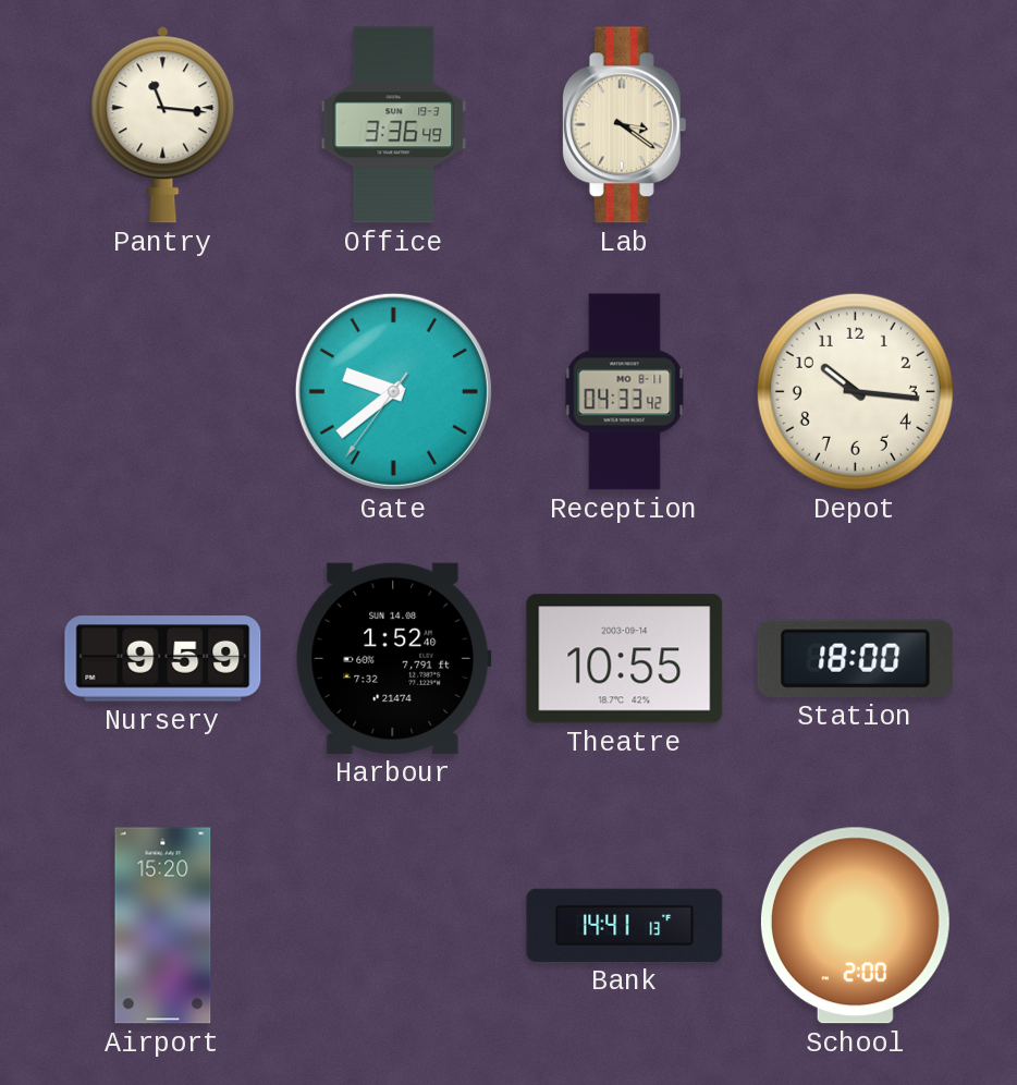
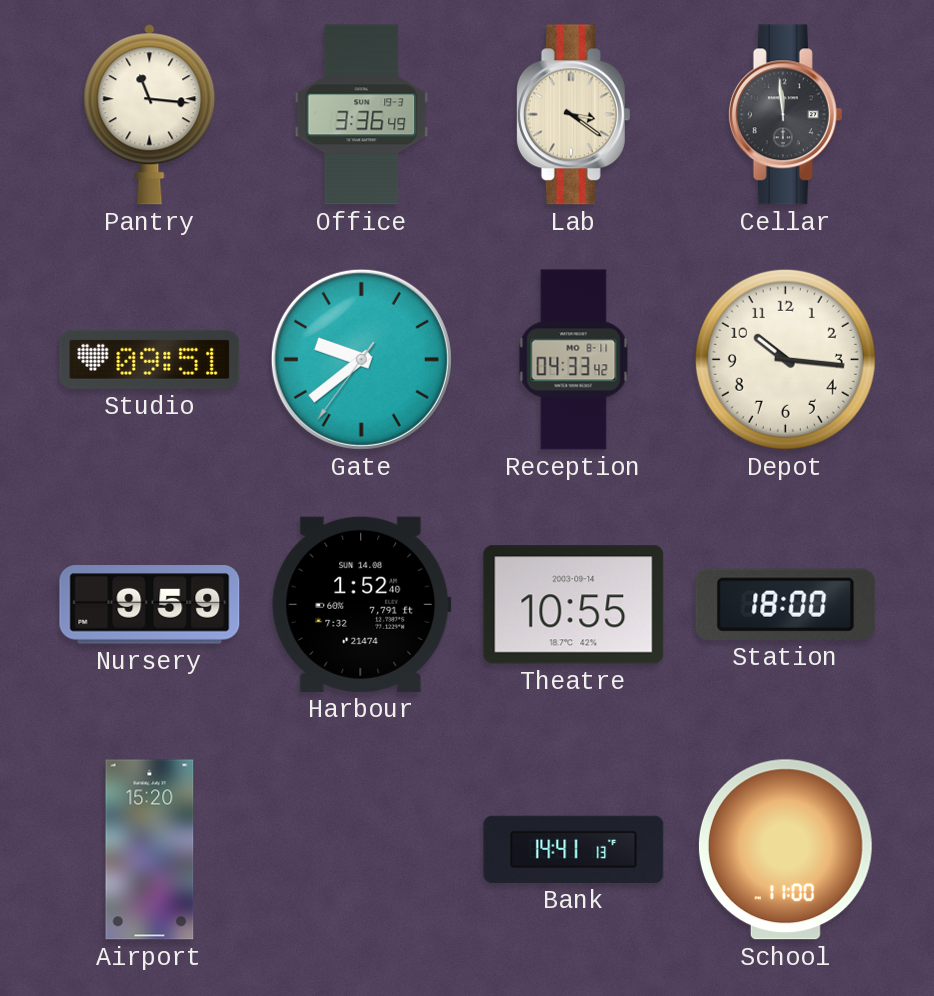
Cellar: none -> 11:59 (785, 115)
Studio: none -> 09:51 (150, 359)
School: 2:00 -> 11:00 (785, 850)
